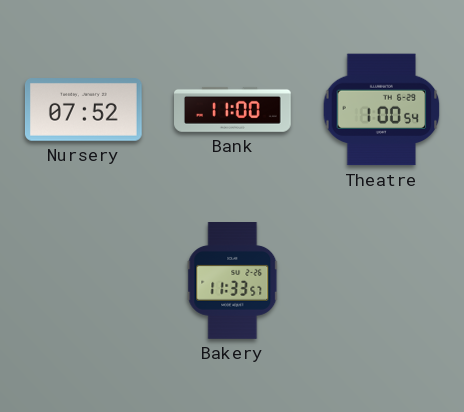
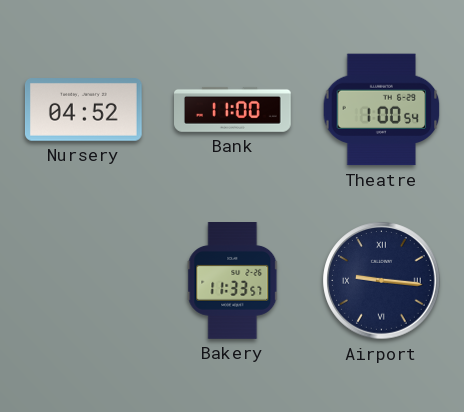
Nursery: 07:52 -> 04:52 (83, 110)
Airport: none -> 9:16 (382, 281)
